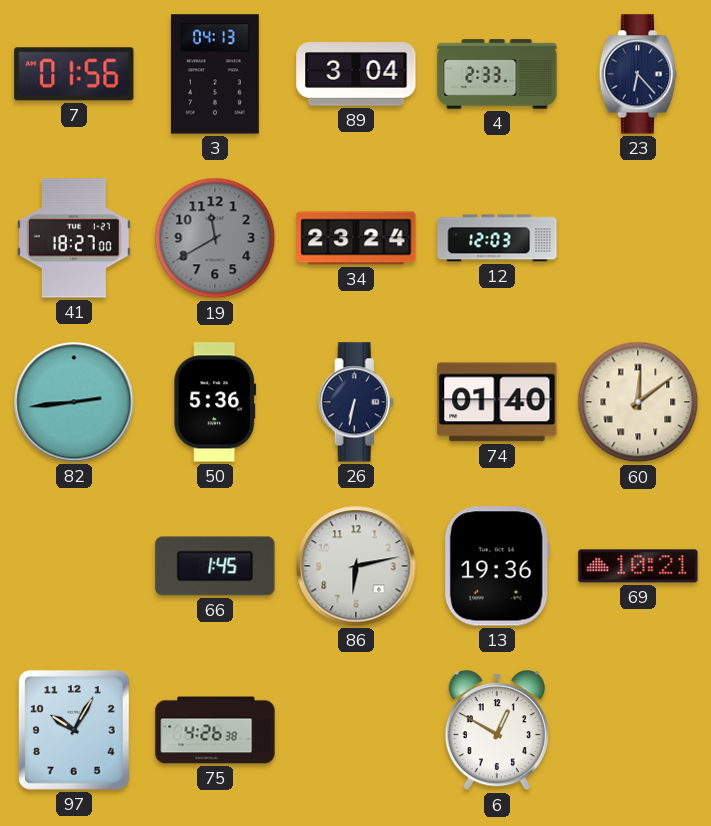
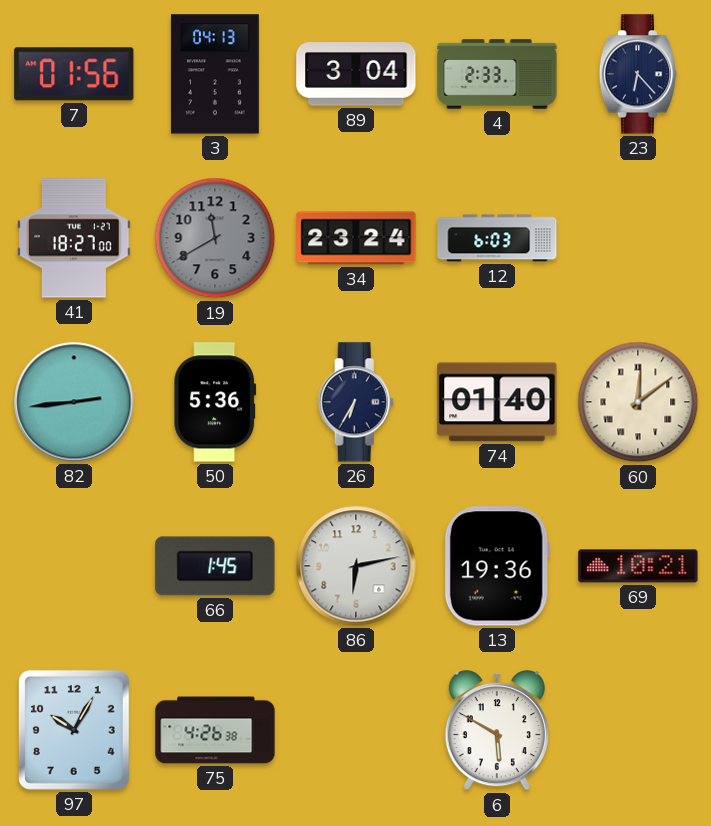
12: 12:03 -> 6:03 (497, 238)
26: 6:32 -> 6:35 (356, 402)
6: 12:50 -> 5:50 (497, 731)
